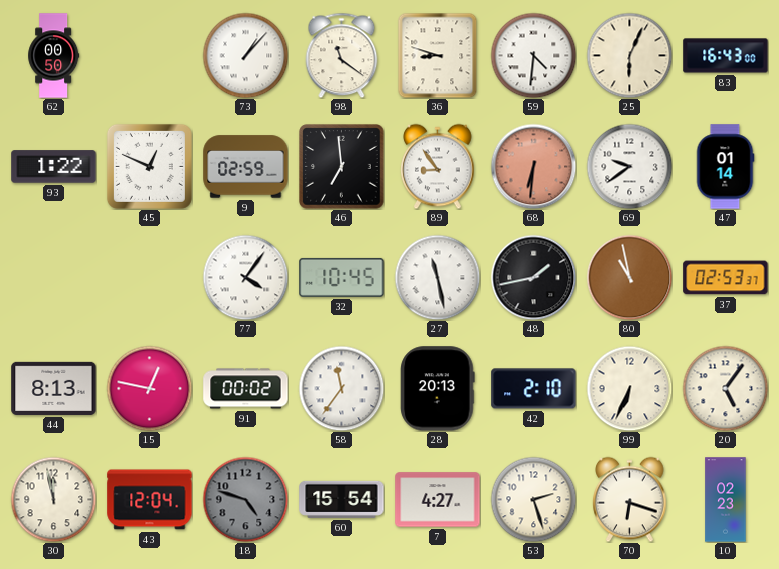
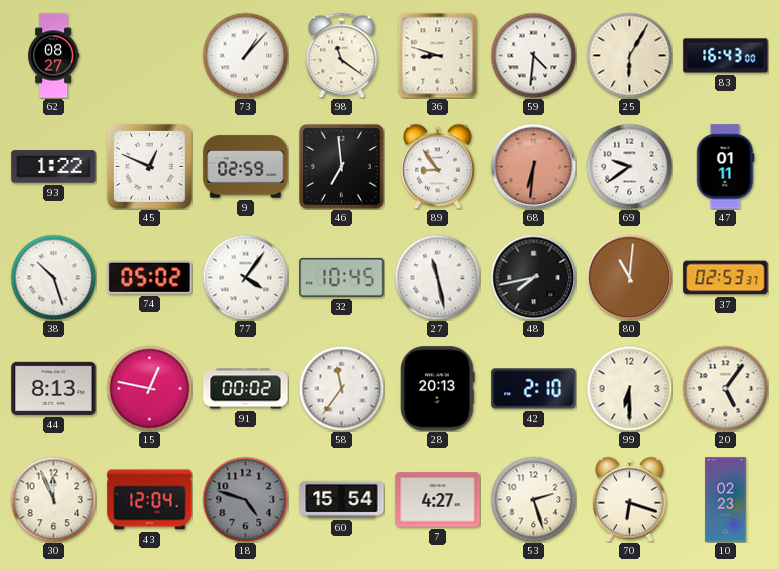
62: 00:50 -> 08:27 (54, 56)
25: 6:04 -> 6:05 (629, 55)
47: 01:14 -> 01:11 (725, 167)
38: none -> 10:27 (53, 277)
74: none -> 05:02 (150, 277)
48: 1:43 -> 7:43 (533, 277)
80: 10:58 -> 11:01 (629, 277)
99: 6:34 -> 6:30 (629, 388)
30: 11:58 -> 11:56 (53, 499)
